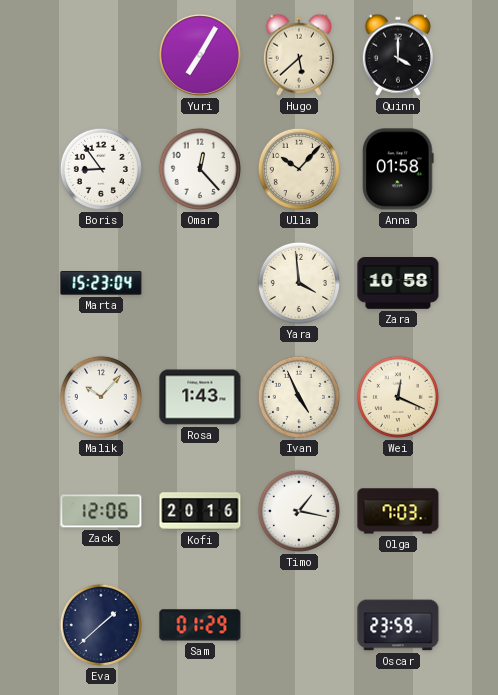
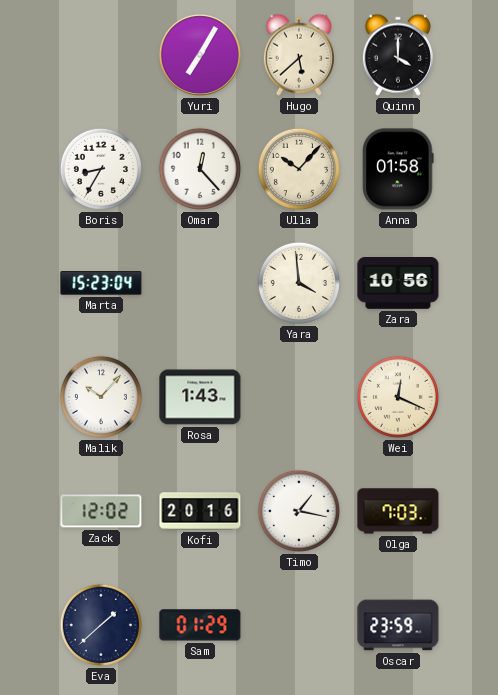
Boris: 8:54 -> 8:35 (101, 169)
Zara: 10:58 -> 10:56 (398, 284)
Ivan: 4:56 -> none (299, 397)
Zack: 12:06 -> 12:02 (101, 511)
